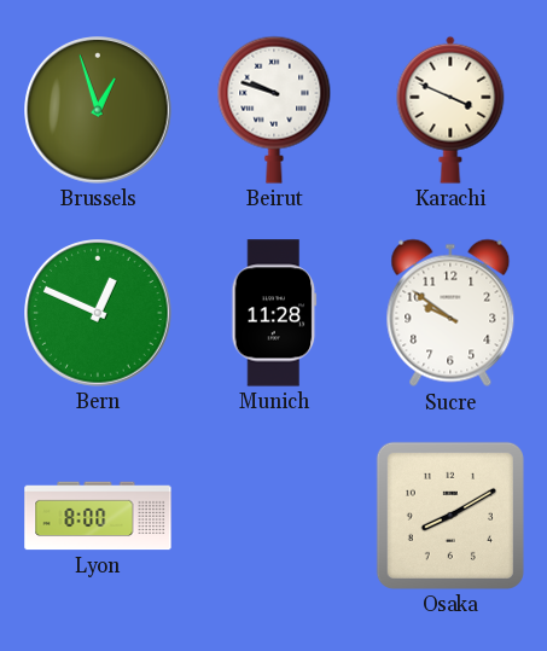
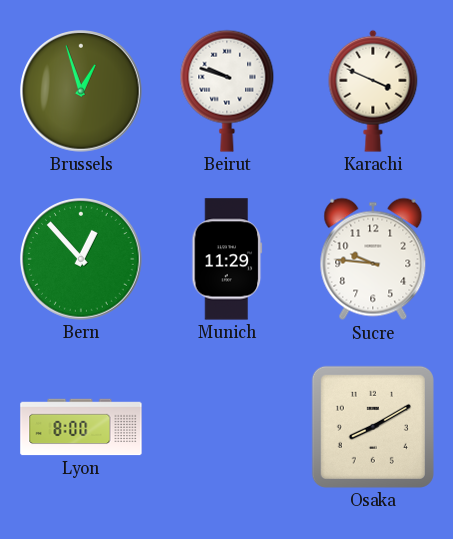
Bern: 12:49 -> 12:53 (81, 259)
Munich: 11:28 -> 11:29 (227, 259)
Sucre: 9:51 -> 9:46 (373, 259)
